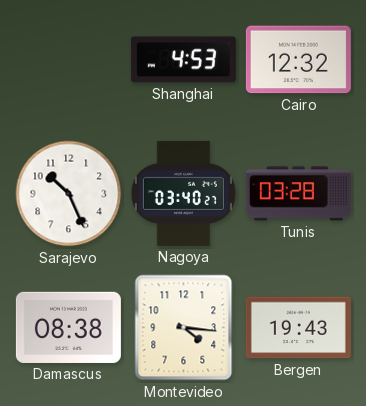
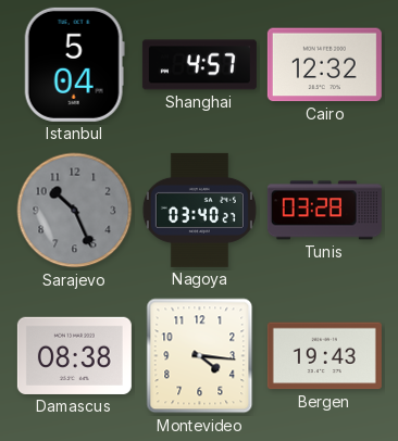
Istanbul: none -> 5:04 (74, 64)
Shanghai: 4:53 -> 4:57 (199, 65)
Sarajevo dial: white -> grey (75, 211)
